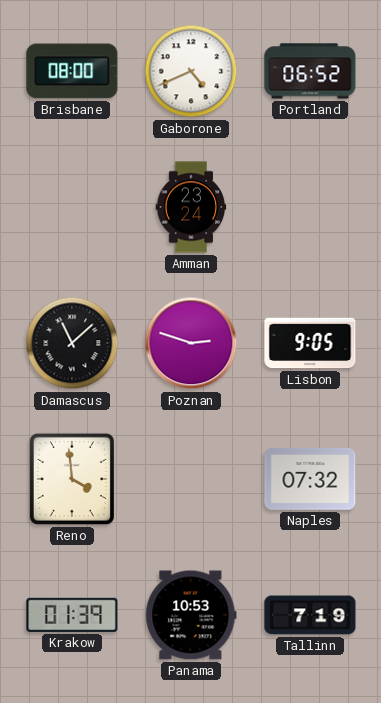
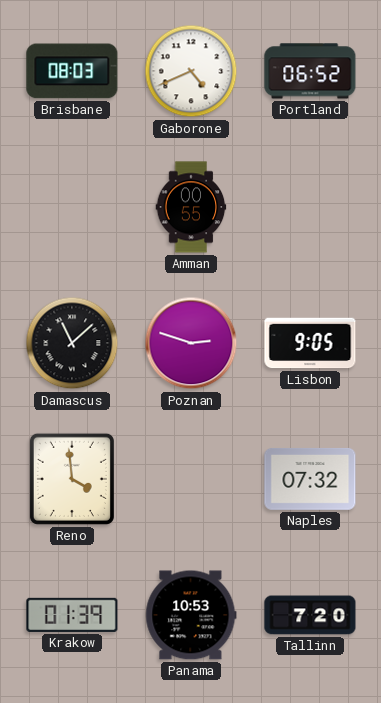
Brisbane: 08:00 -> 08:03 (72, 71)
Amman: 23:24 -> 00:55 (191, 207)
Tallinn: 7:19 -> 7:20 (310, 615)
